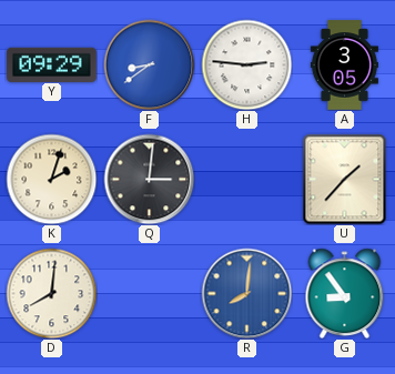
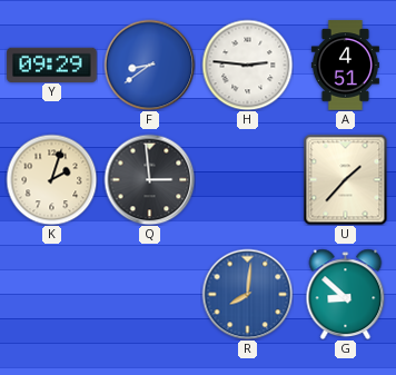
A: 3:05 -> 4:51 (345, 66)
Q: 3:01 -> 2:59 (149, 179)
D: 8:01 -> none (51, 293)
G: 8:54 -> 8:52 (346, 294)
